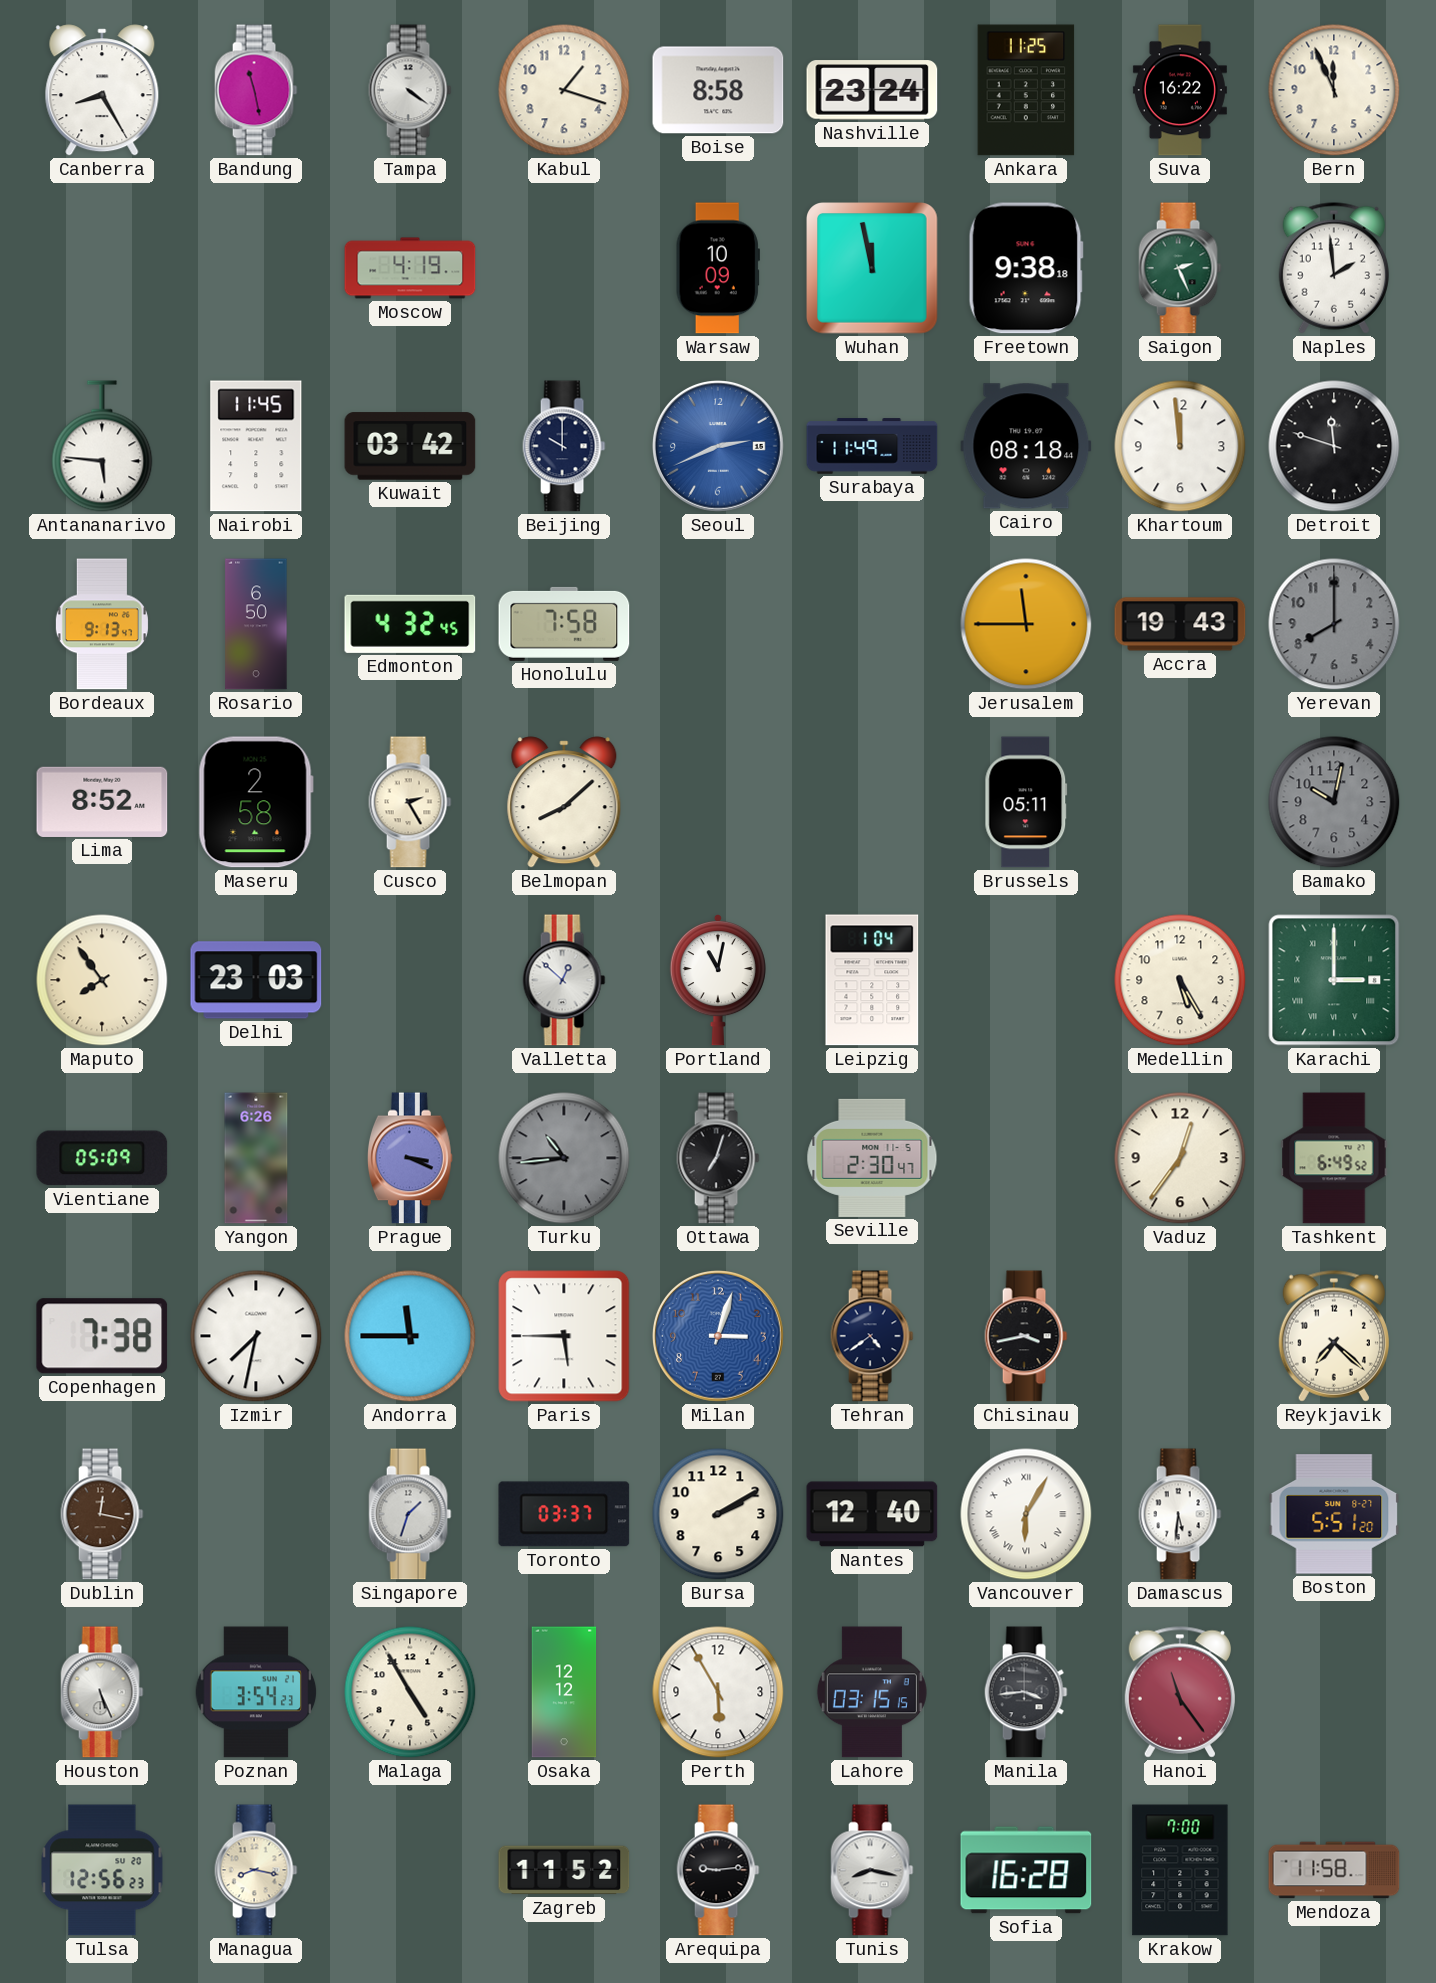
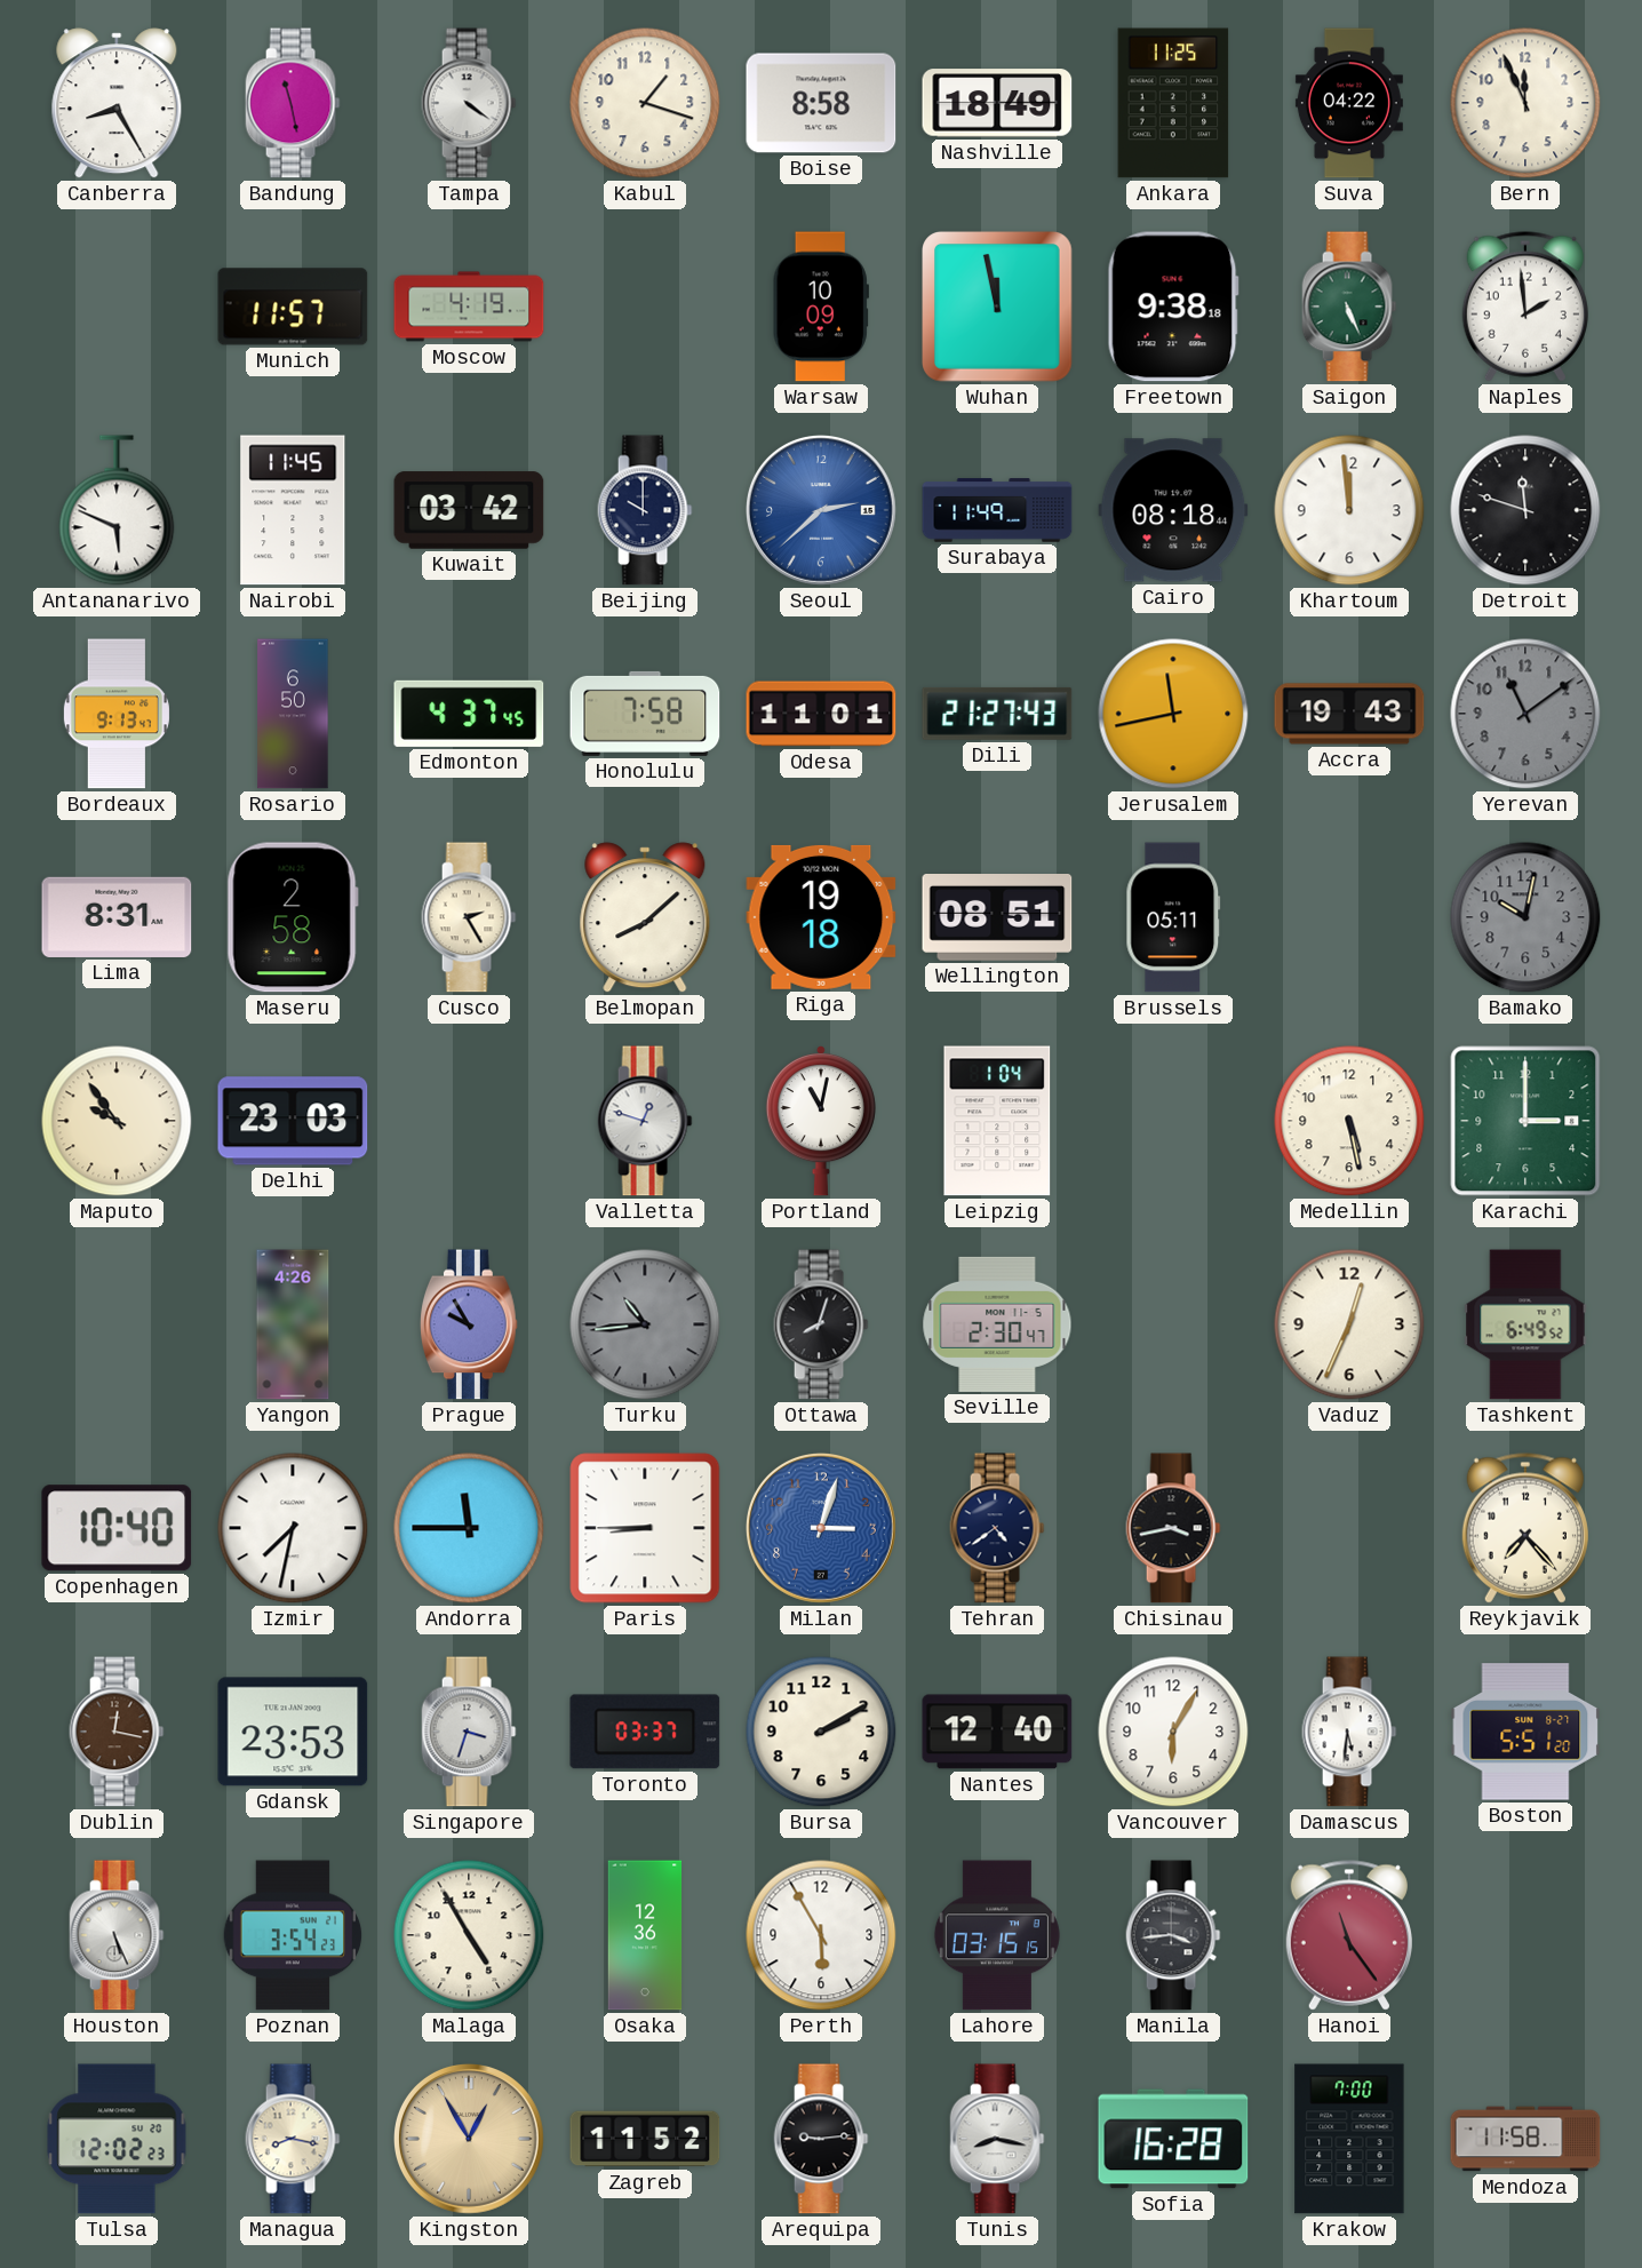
Nashville: 23:24 -> 18:49 (997, 103)
Suva: 16:22 -> 04:22 (1349, 103)
Munich: none -> 11:57 (293, 307)
Saigon: 2:26 -> 5:26 (1349, 307)
Antananarivo: 5:46 -> 5:49 (117, 510)
Seoul: 2:41 -> 2:38 (822, 511)
Edmonton: 4:32 -> 4:37 (469, 714)
Odesa: none -> 11:01 (821, 714)
Dili: none -> 21:27 (997, 714)
Jerusalem: 11:45 -> 11:43 (1173, 714)
Yerevan: 8:00 -> 11:09 (1525, 714)
Lima: 8:52 -> 8:31 (117, 917)
Riga: none -> 19:18 (821, 917)
Wellington: none -> 08:51 (997, 918)
Maputo: 7:54 -> 9:54 (117, 1121)
Valletta: 12:52 -> 12:48 (645, 1121)
Medellin: 5:25 -> 5:28 (1349, 1121)
Karachi numerals: Roman -> Arabic (1525, 1121)
Vientiane: 05:09 -> none (102, 1158)
Yangon: 6:26 -> 4:26 (293, 1324)
Prague: 3:19 -> 9:55 (469, 1324)
Ottawa: 7:03 -> 8:03 (821, 1324)
Vaduz: 12:36 -> 12:34 (1349, 1324)
Copenhagen: 7:38 -> 10:40 (117, 1528)
Paris: 5:45 -> 8:45 (645, 1528)
Reykjavik: 7:22 -> 7:23 (1525, 1528)
Gdansk: none -> 23:53 (293, 1732)
Singapore: 1:33 -> 3:33 (469, 1732)
Vancouver numerals: Roman -> Arabic (1173, 1732)
Osaka: 12:12 -> 12:36 (645, 1935)
Tulsa: 12:56 -> 12:02 (117, 2139)
Kingston: none -> 12:55 (470, 2140)
